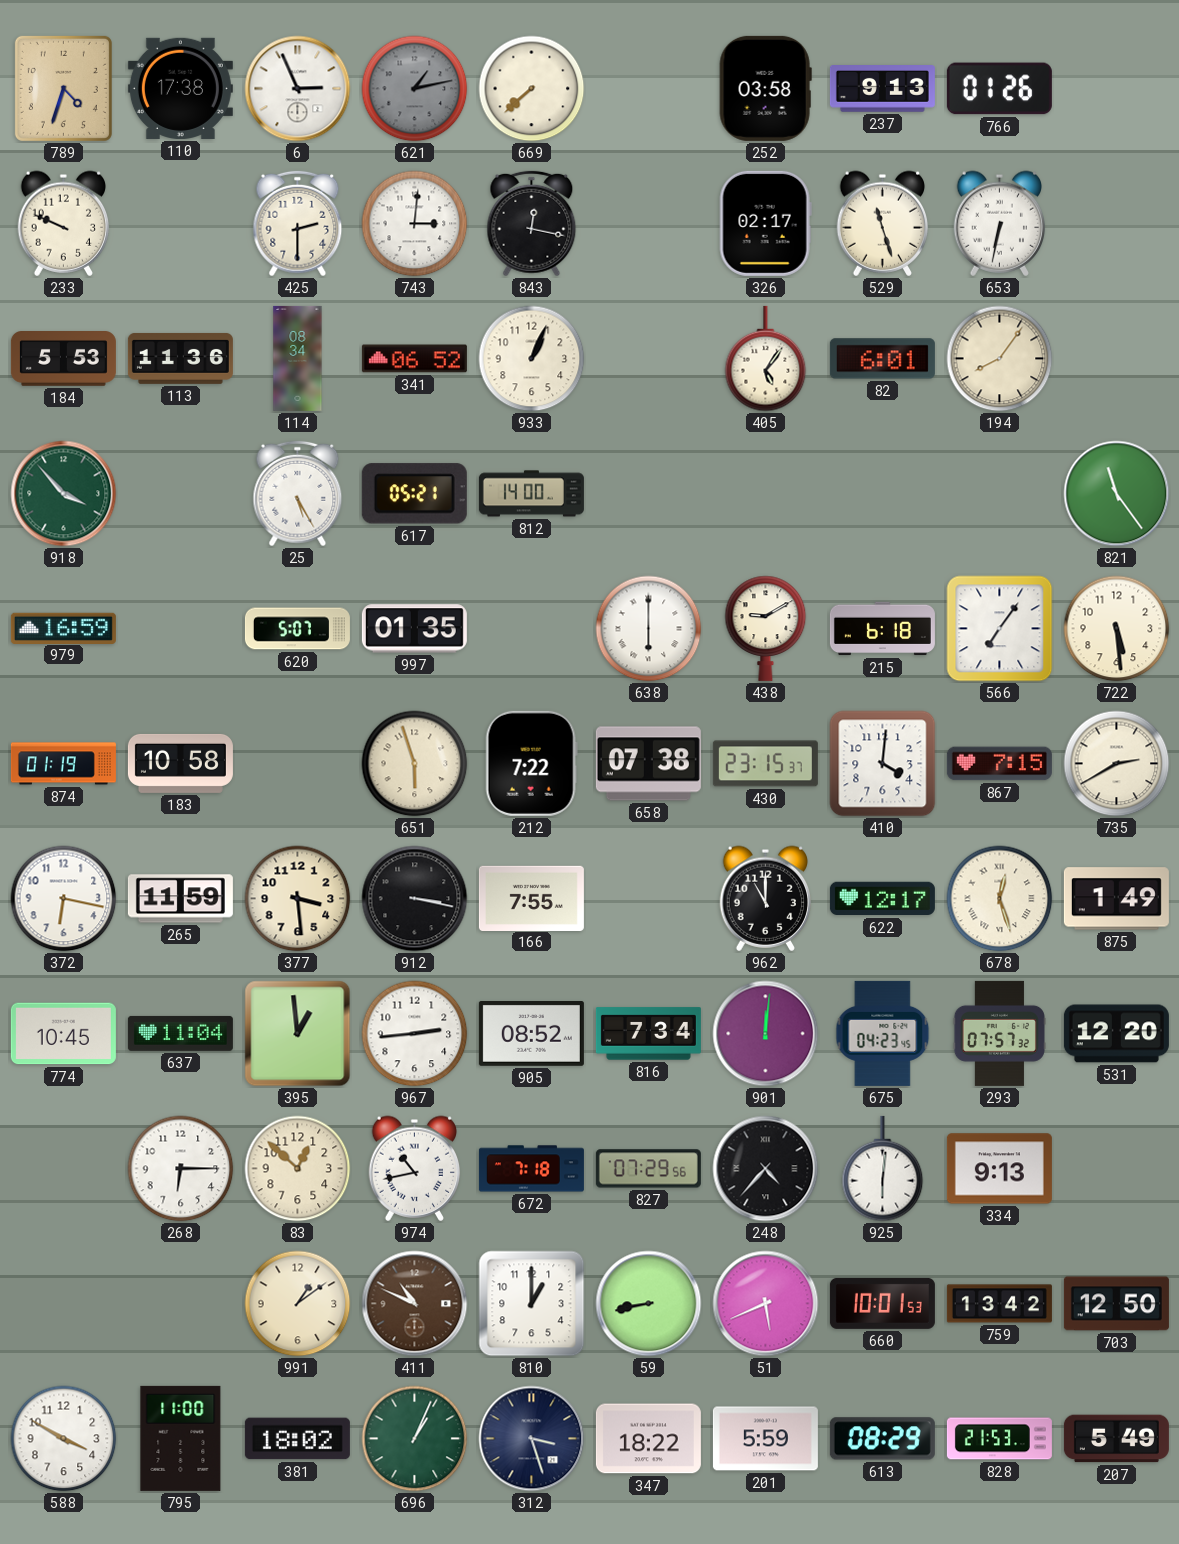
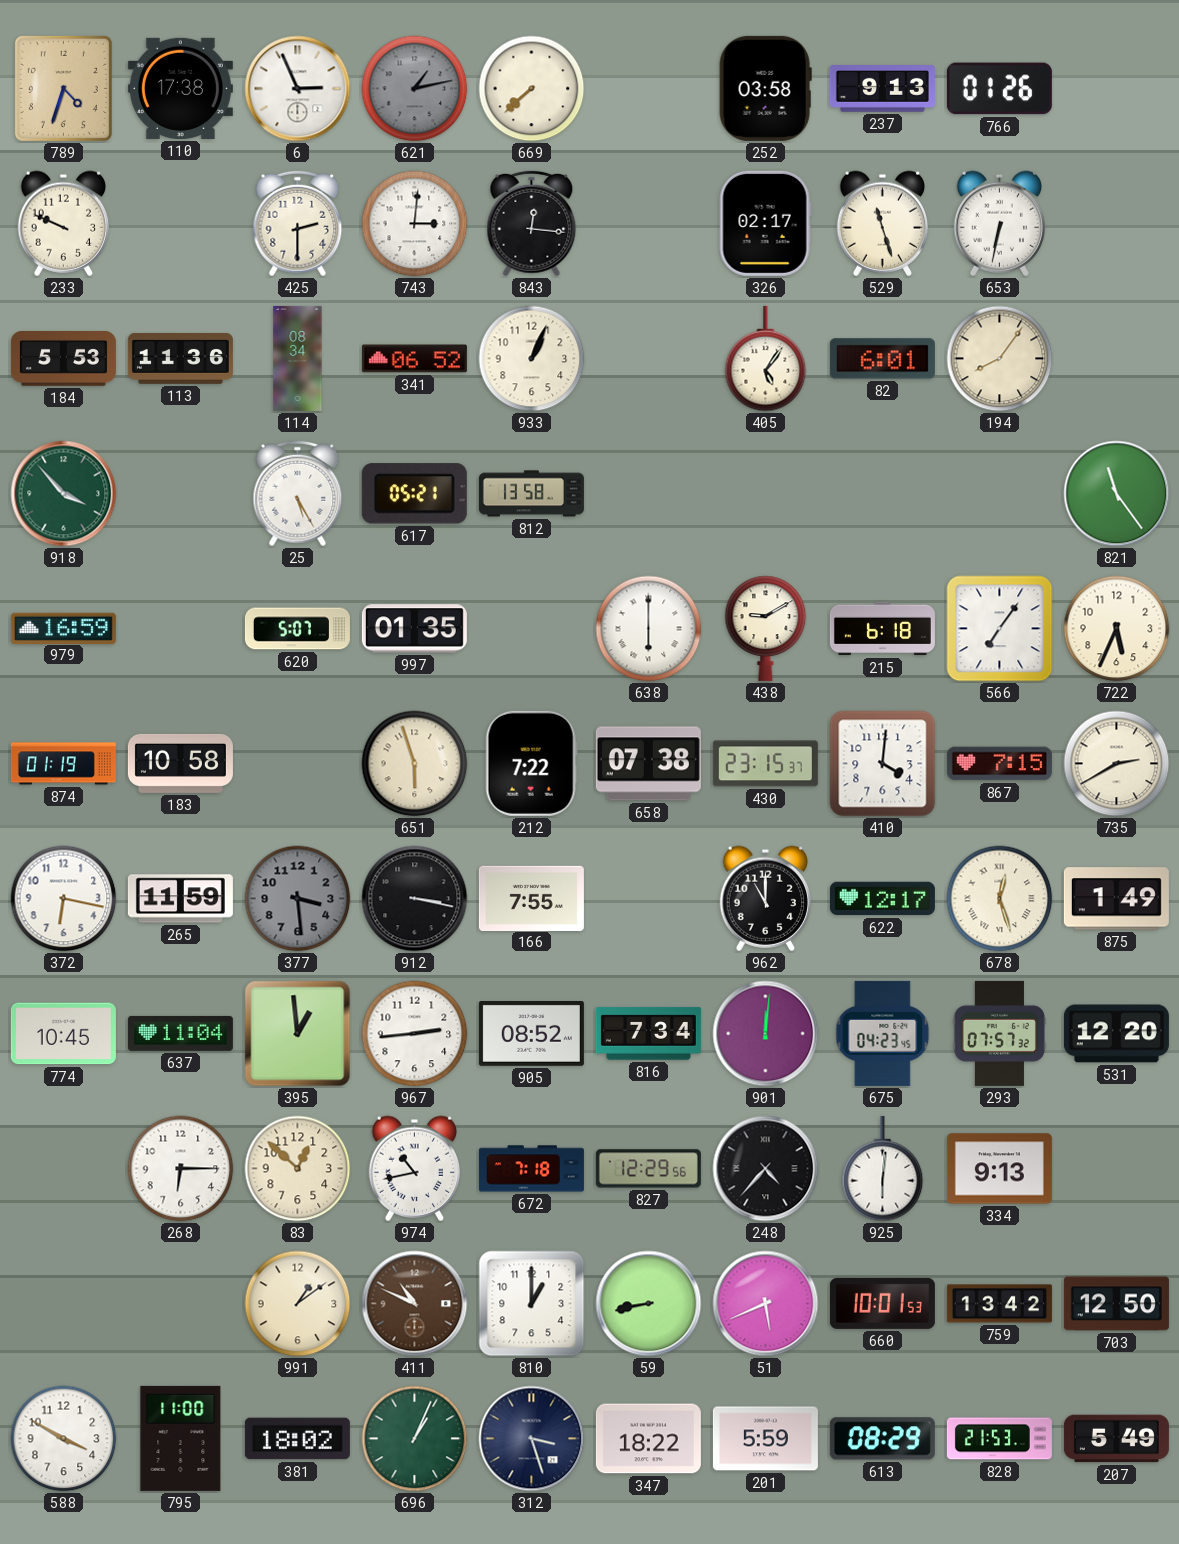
843: 12:17 -> 12:16 (532, 224)
812: 14:00 -> 13:58 (531, 494)
722: 5:29 -> 5:34 (1117, 629)
377 dial: cream -> grey (298, 899)
827: 07:29 -> 12:29 (648, 1169)
